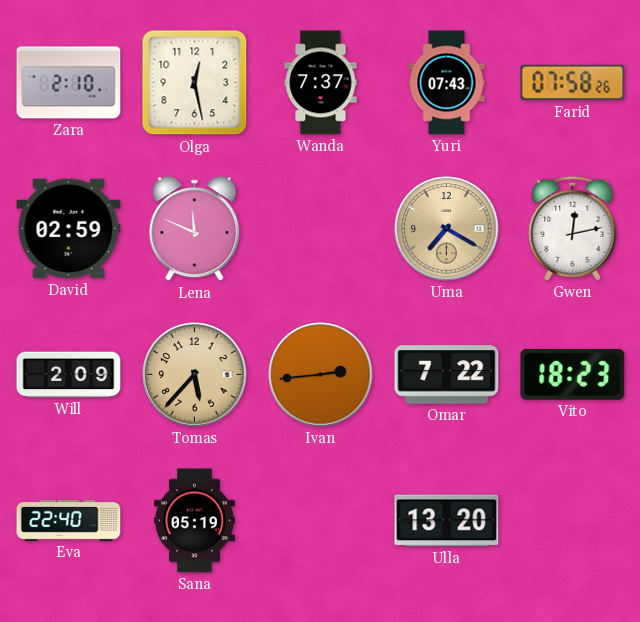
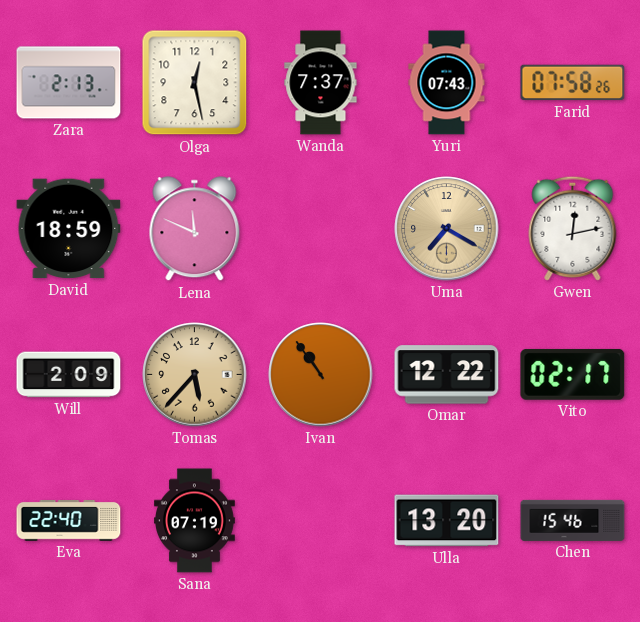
Zara: 2:10 -> 2:13 (69, 83)
David: 02:59 -> 18:59 (69, 229)
Ivan: 2:44 -> 10:54 (321, 375)
Omar: 7:22 -> 12:22 (447, 375)
Vito: 18:23 -> 02:17 (573, 374)
Sana: 05:19 -> 07:19 (194, 521)
Chen: none -> 15:46 (573, 520)
